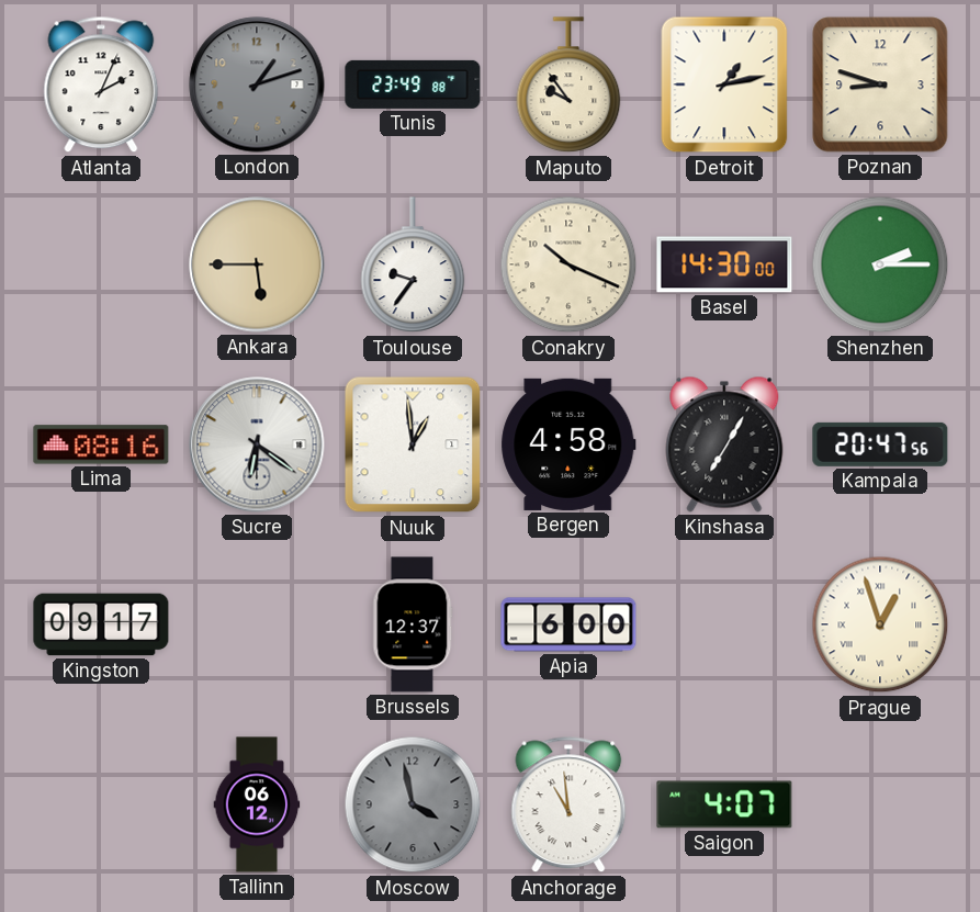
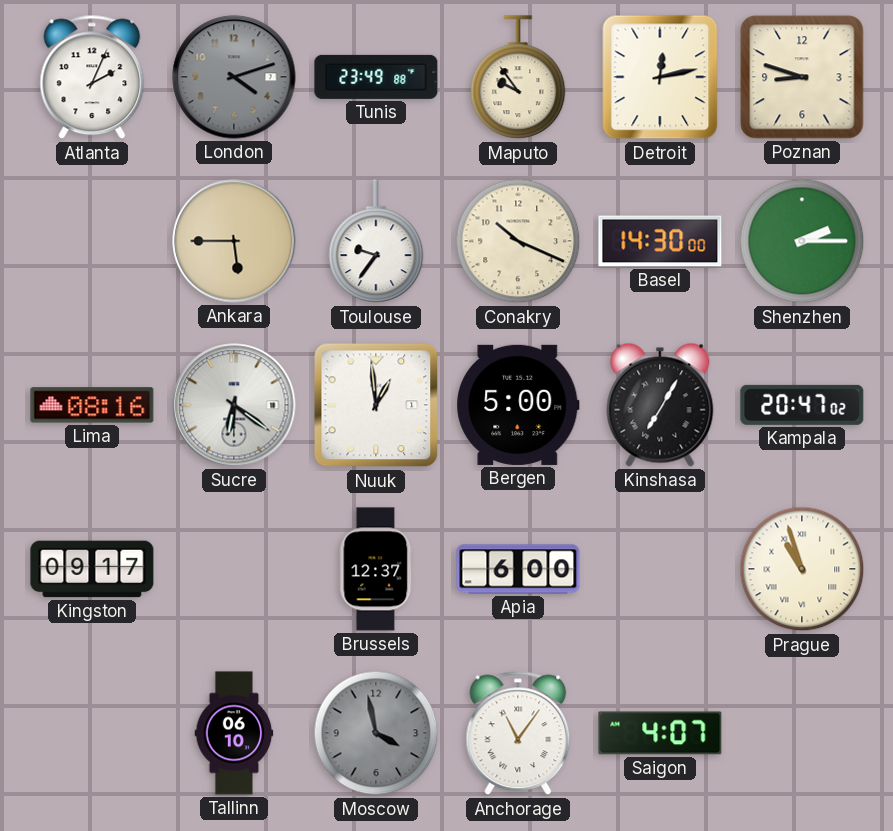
London: 1:12 -> 4:12 (234, 77)
Detroit: 1:13 -> 12:13 (660, 77)
Bergen: 4:58 -> 5:00 (518, 405)
Kampala: 20:47:56 -> 20:47:02 (802, 405)
Prague: 12:57 -> 10:57 (802, 569)
Tallinn: 06:12 -> 06:10 (234, 733)
Anchorage: 10:59 -> 11:06 (518, 733)
